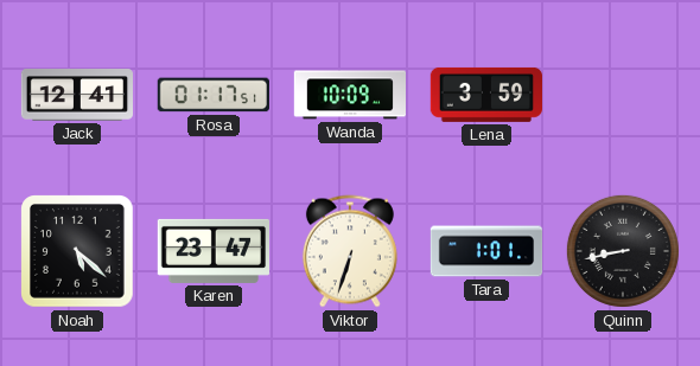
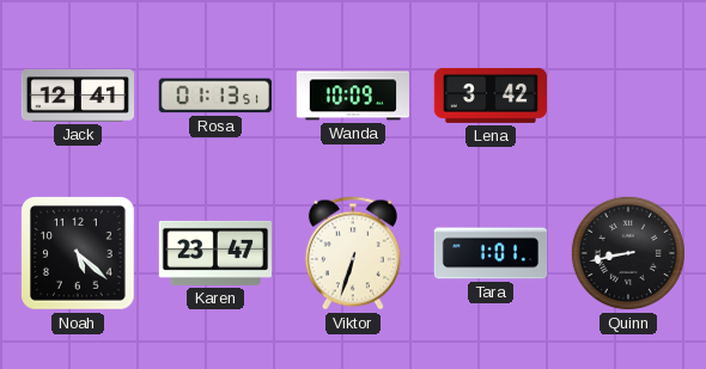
Rosa: 01:17 -> 01:13 (215, 96)
Lena: 3:59 -> 3:42 (489, 96)
